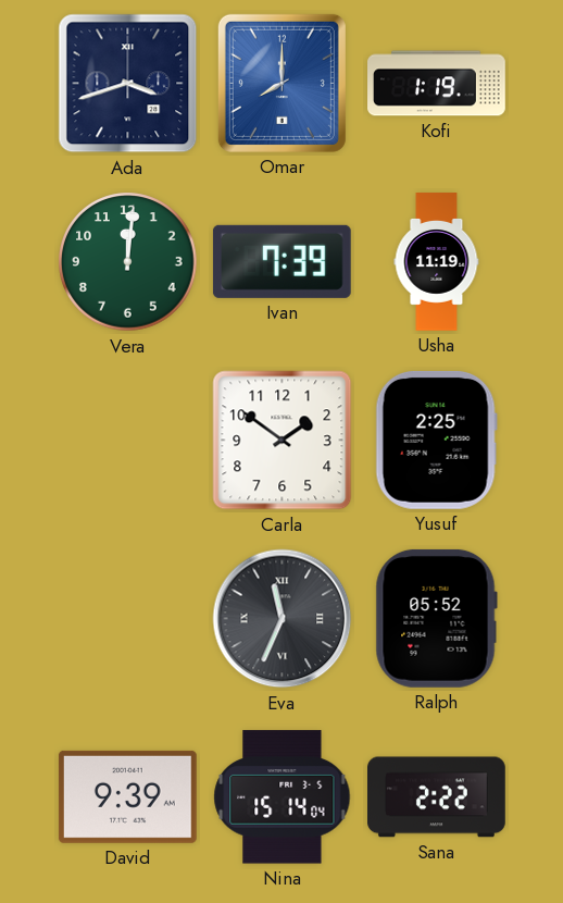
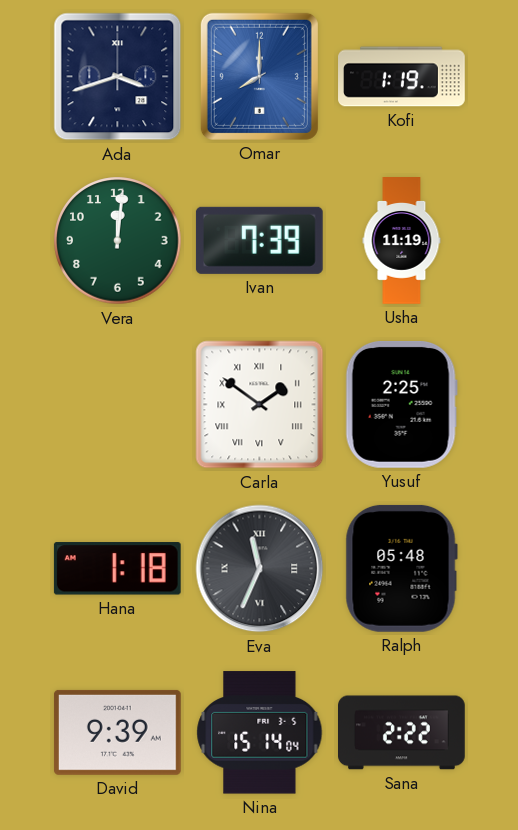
Carla numerals: Arabic -> Roman (260, 405)
Hana: none -> 1:18 (117, 569)
Ralph: 05:52 -> 05:48 (401, 568)
